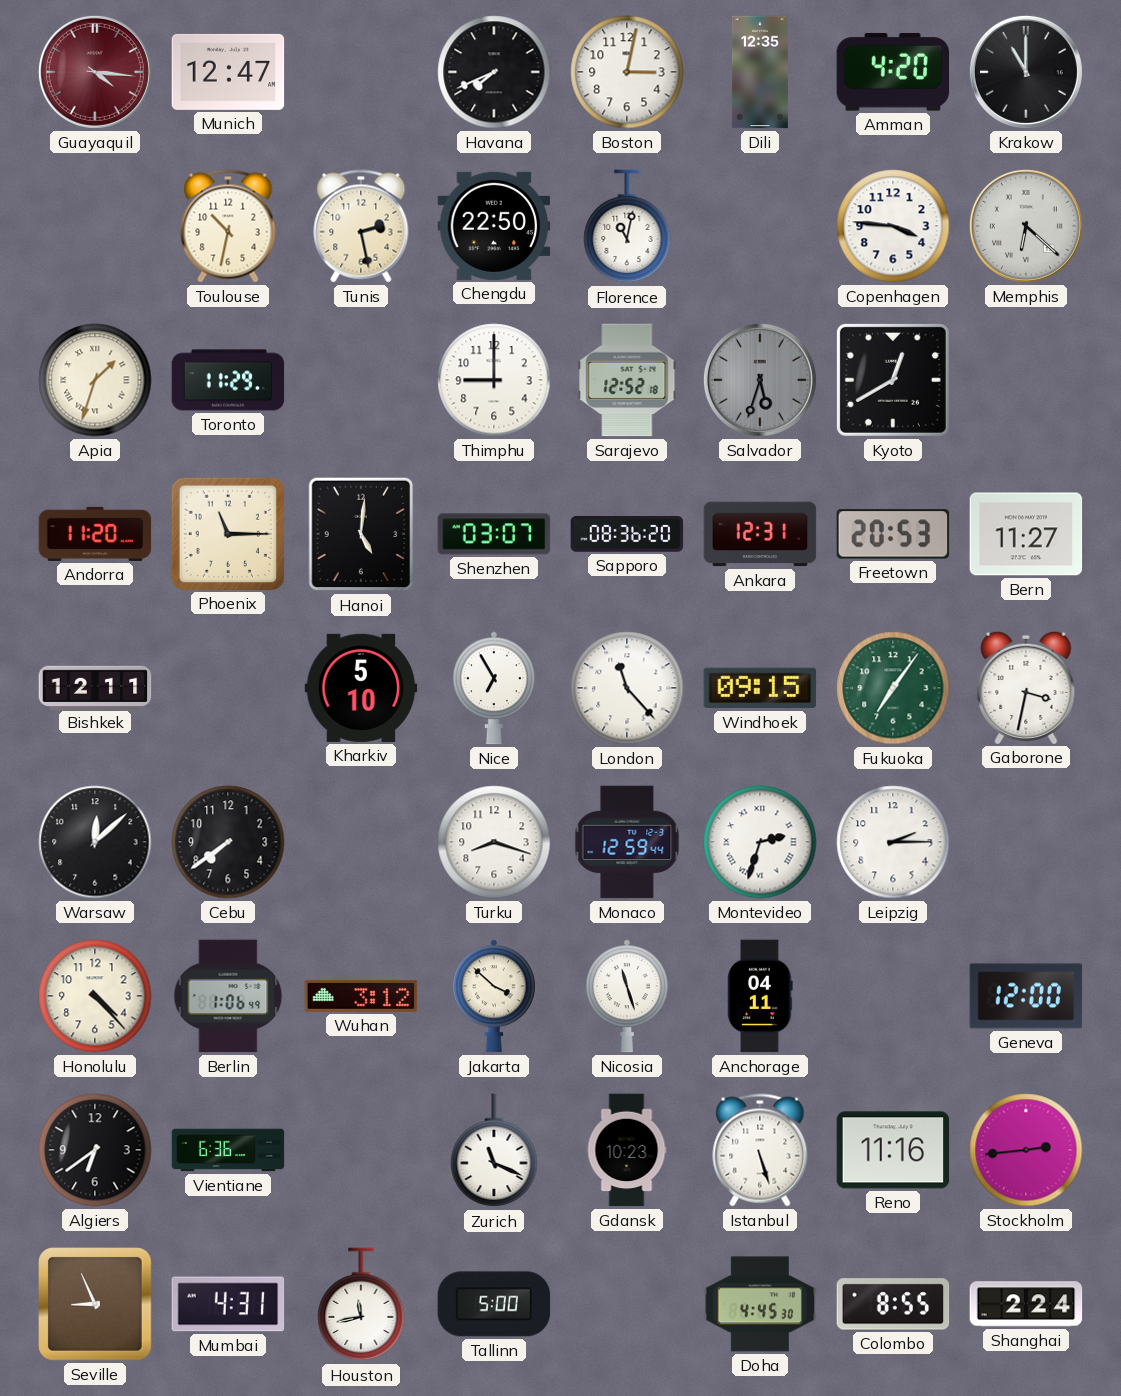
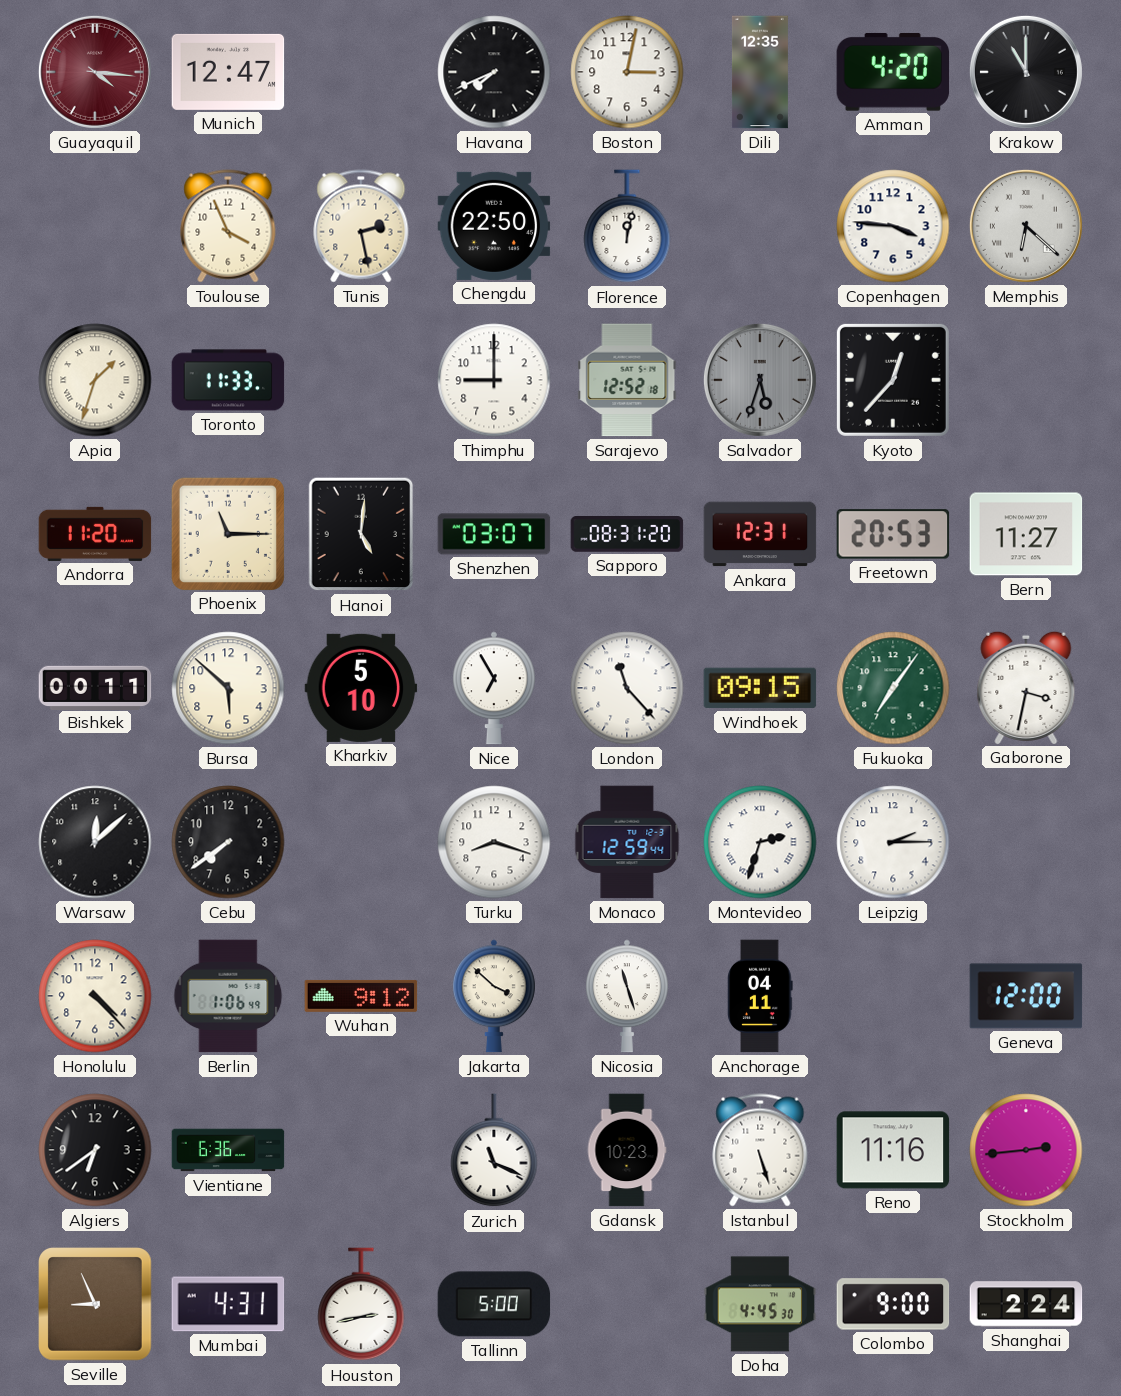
Toulouse: 10:32 -> 3:56 (228, 226)
Florence: 11:02 -> 12:02 (627, 227)
Toronto: 11:29 -> 11:33 (228, 380)
Kyoto: 12:40 -> 12:37 (893, 380)
Sapporo: 08:36 -> 08:31 (627, 535)
Bishkek: 12:11 -> 00:11 (95, 687)
Bursa: none -> 5:52 (228, 688)
Wuhan: 3:12 -> 9:12 (361, 996)
Houston: 11:43 -> 2:43 (361, 1305)
Colombo: 8:55 -> 9:00 (893, 1304)
